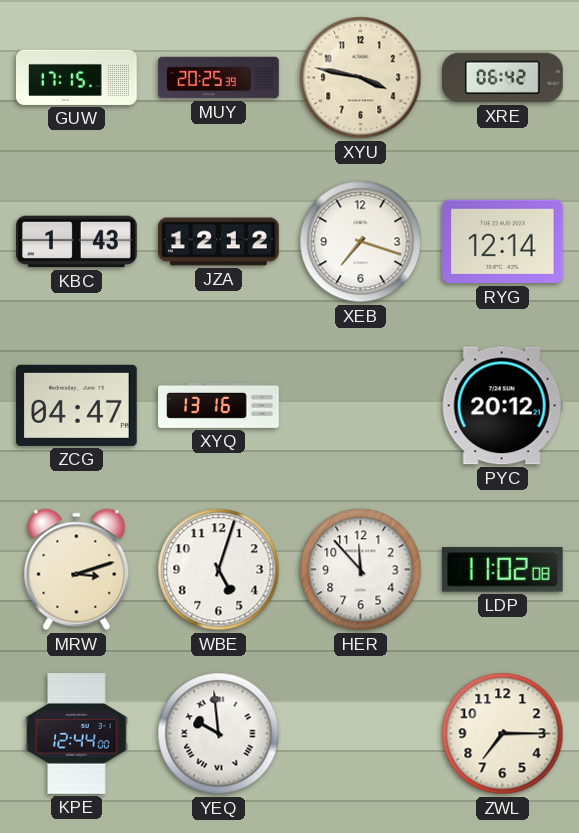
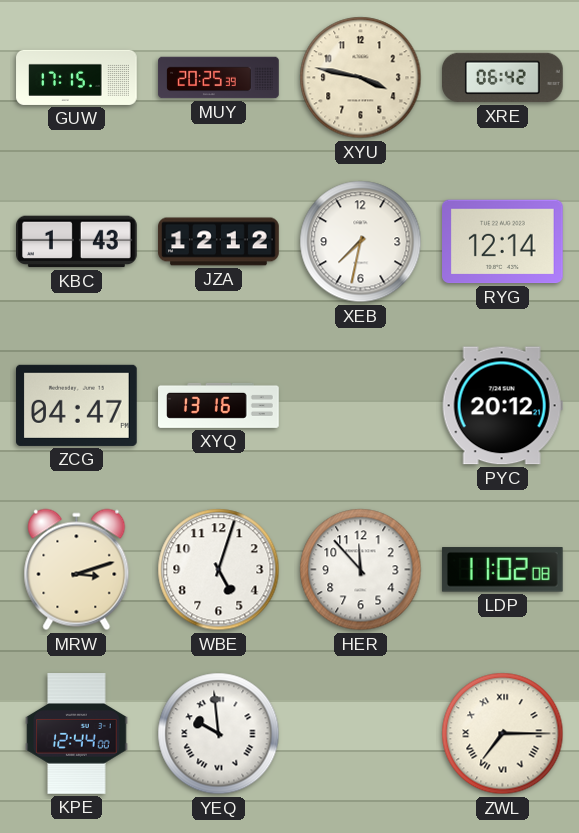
XEB: 7:18 -> 7:32 (361, 242)
ZWL numerals: Arabic -> Roman (503, 734)
